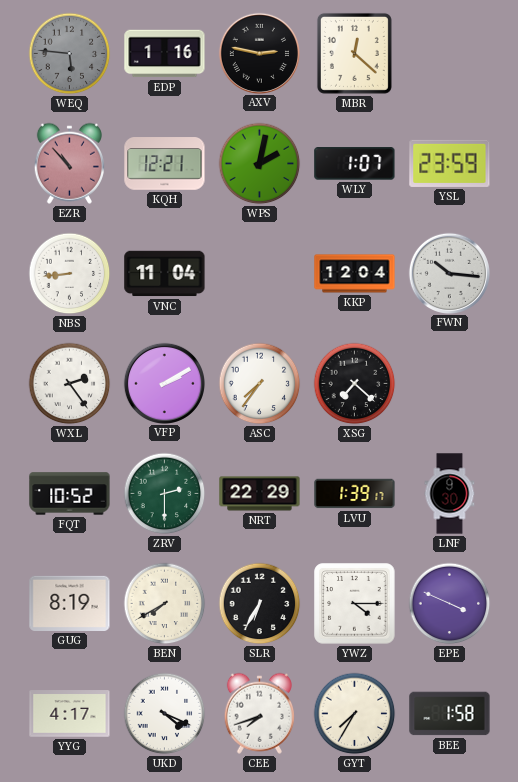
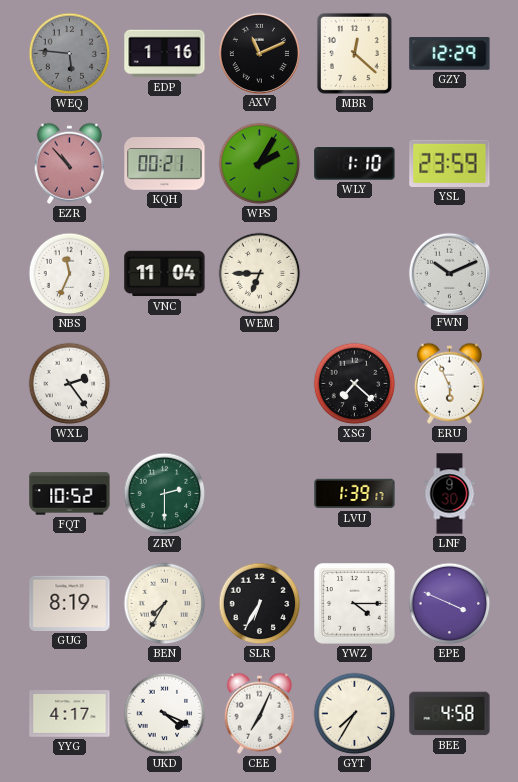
AXV: 2:47 -> 11:11 (259, 53)
GZY: none -> 12:29 (450, 54)
KQH: 12:21 -> 00:21 (165, 164)
WPS: 2:02 -> 2:05 (260, 164)
WLY: 1:07 -> 1:10 (355, 164)
NBS: 8:44 -> 11:34 (70, 274)
WEM: none -> 6:45 (260, 274)
KKP: 12:04 -> none (355, 274)
FWN: 10:16 -> 10:11 (449, 273)
VFP: 2:10 -> none (164, 383)
ASC: 7:36 -> none (260, 384)
ERU: none -> 5:56 (449, 383)
NRT: 22:29 -> none (260, 494)
BEN: 7:40 -> 7:35 (165, 604)
CEE: 7:42 -> 7:04 (259, 713)
BEE: 1:58 -> 4:58 (450, 714)
